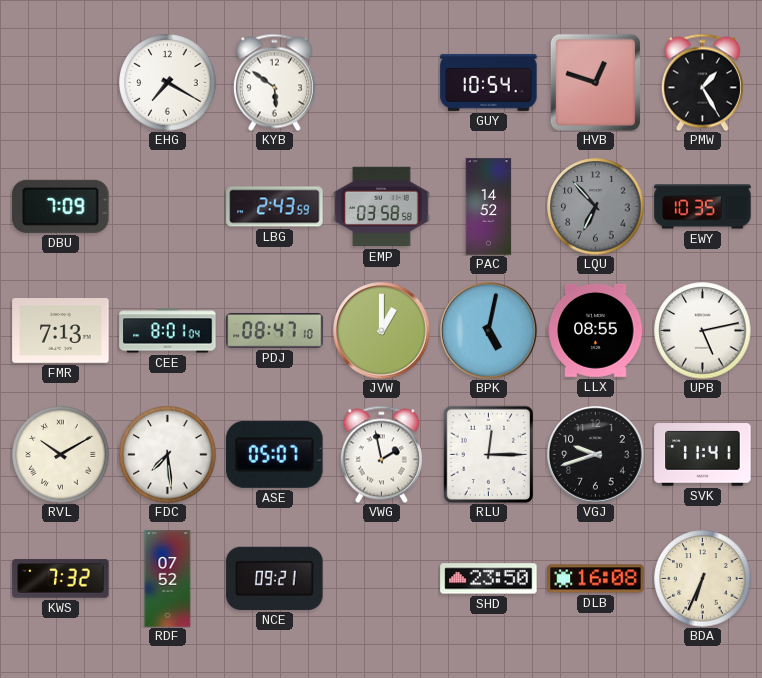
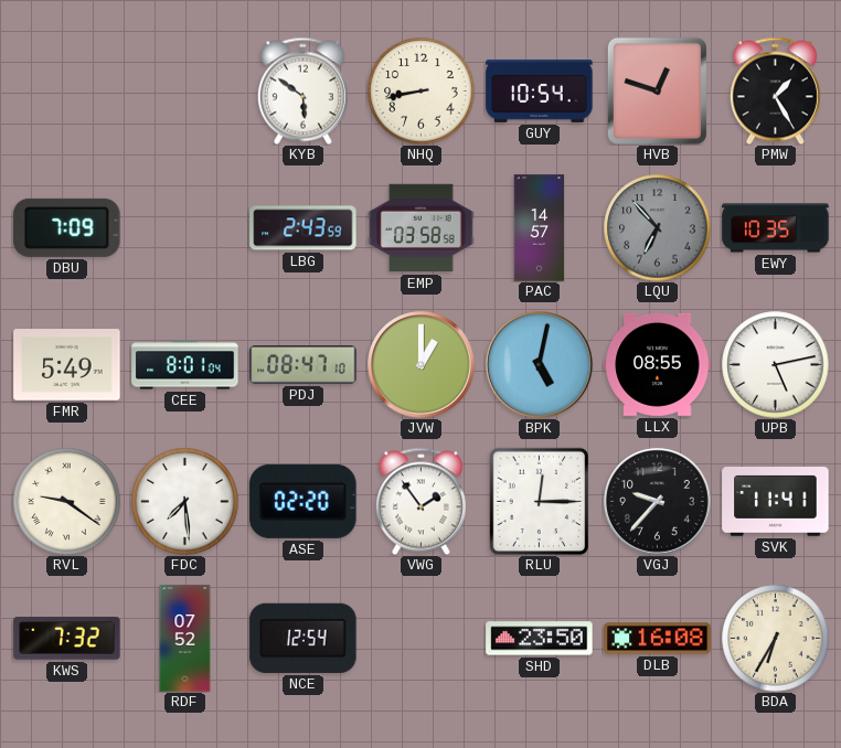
EHG: 7:20 -> none (168, 83)
NHQ: none -> 8:43 (422, 92)
PAC: 14:52 -> 14:57 (540, 228)
FMR: 7:13 -> 5:49 (67, 365)
RVL: 10:10 -> 9:21 (67, 502)
ASE: 05:07 -> 02:20 (304, 501)
VWG: 1:58 -> 1:54 (420, 501)
VGJ: 9:42 -> 9:37 (658, 502)
NCE: 09:21 -> 12:54 (304, 638)
BDA: 6:34 -> 6:35 (776, 639)
